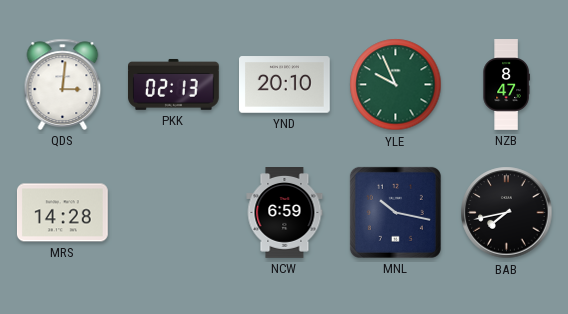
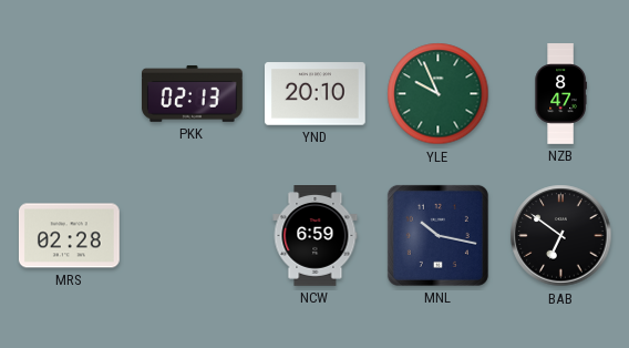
QDS: 3:01 -> none (63, 84)
MRS: 14:28 -> 02:28 (69, 236)
BAB: 7:43 -> 6:51 (561, 236)
